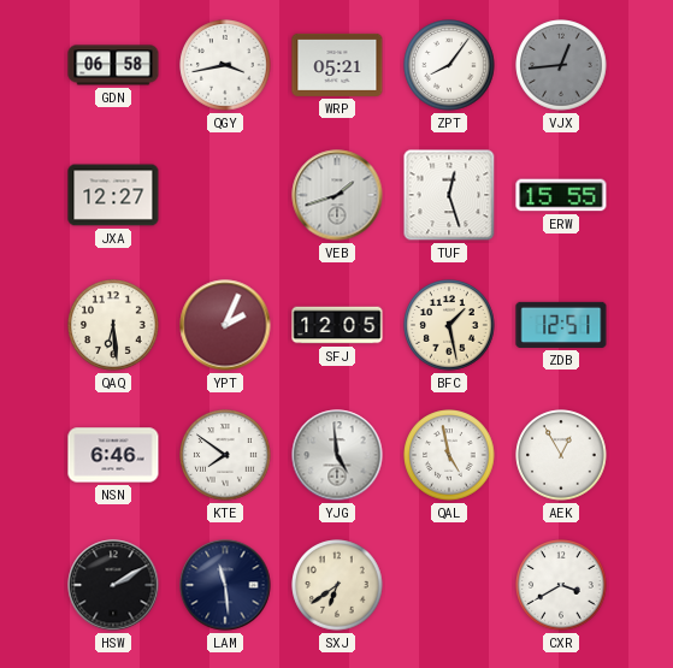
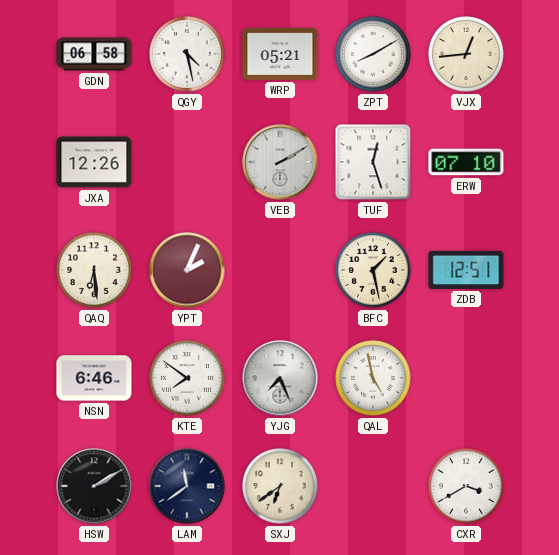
QGY: 3:43 -> 4:28 (187, 54)
ZPT: 8:06 -> 8:10 (373, 54)
VJX dial: grey -> cream (466, 54)
JXA: 12:27 -> 12:26 (94, 162)
VEB: 1:42 -> 2:10 (280, 162)
ERW: 15:55 -> 07:10 (466, 162)
SFJ: 12:05 -> none (337, 325)
YJG: 4:59 -> 7:26 (280, 378)
AEK: 12:55 -> none (561, 455)
LAM: 11:29 -> 11:39 (187, 486)
